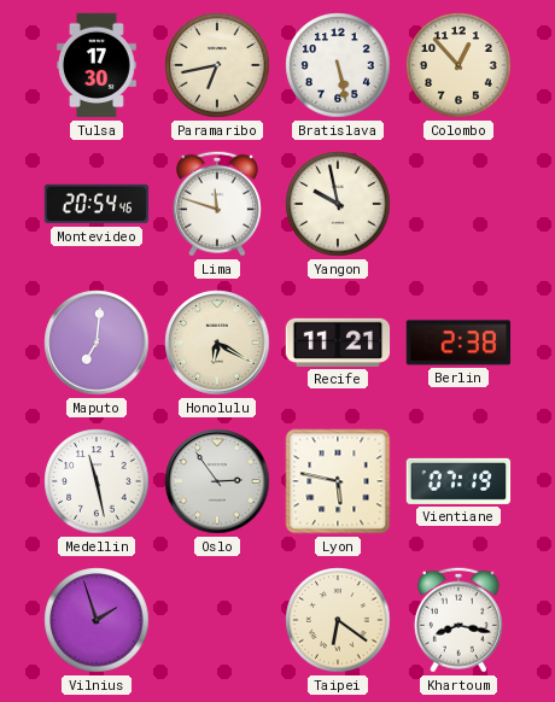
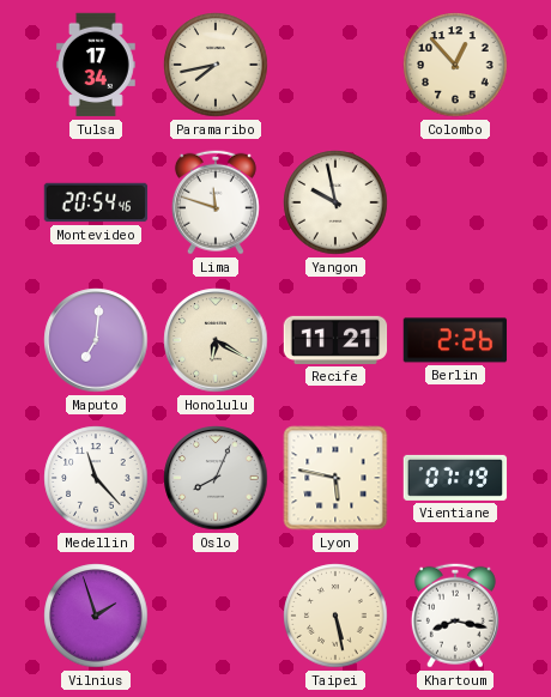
Tulsa: 17:30 -> 17:34 (97, 65)
Paramaribo: 6:43 -> 7:43 (216, 65)
Bratislava: 5:28 -> none (338, 65)
Berlin: 2:38 -> 2:26 (455, 340)
Medellin: 11:28 -> 11:23 (96, 478)
Oslo: 2:54 -> 8:04 (216, 478)
Taipei: 6:21 -> 5:28 (335, 616)
